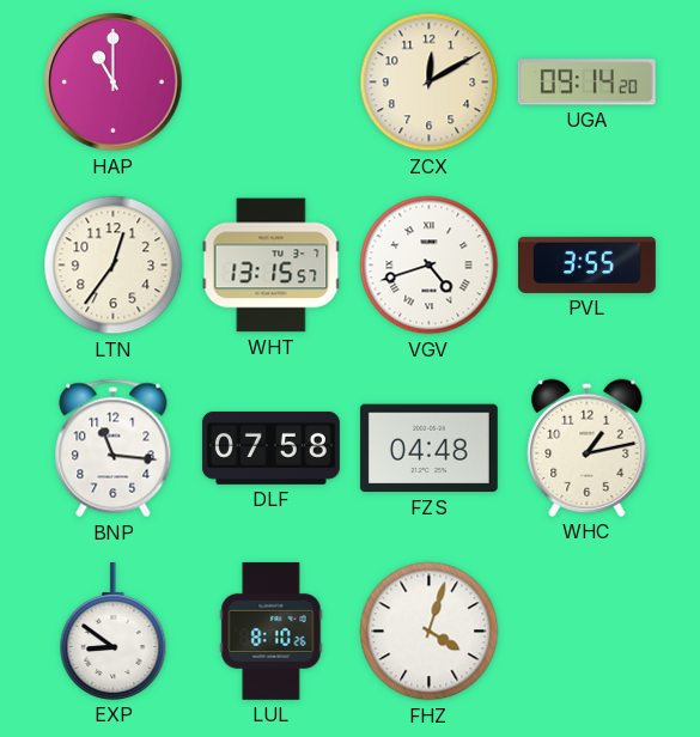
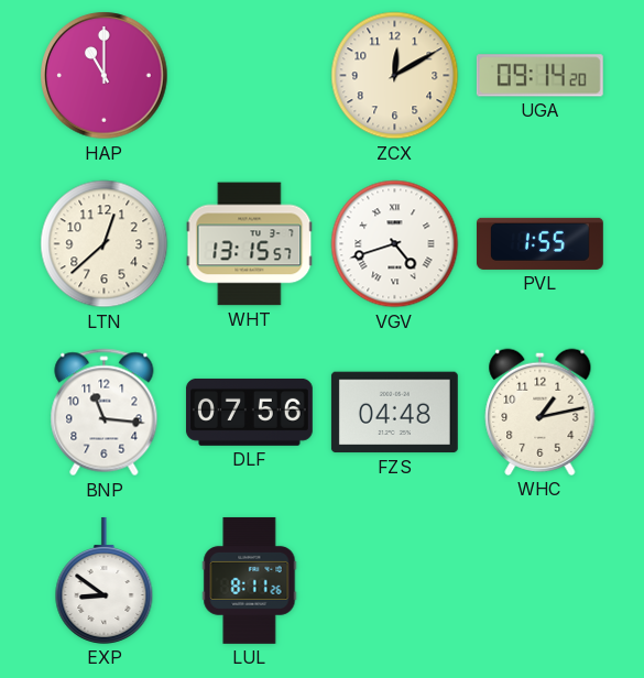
LTN: 12:36 -> 12:38 (105, 244)
PVL: 3:55 -> 1:55 (539, 243)
DLF: 07:58 -> 07:56 (249, 412)
LUL: 8:10 -> 8:11 (250, 580)
FHZ: 4:03 -> none (430, 632)
